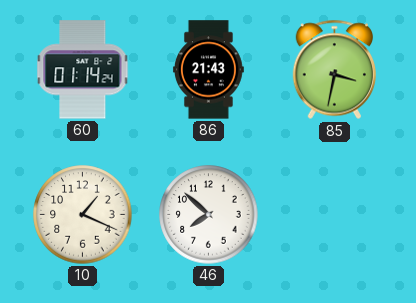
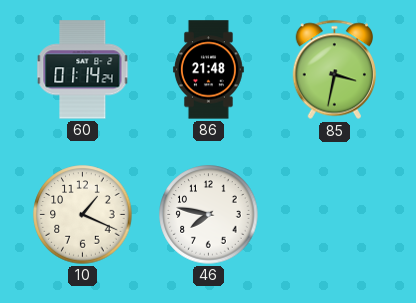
86: 21:43 -> 21:48 (208, 70)
46: 7:52 -> 7:47 (209, 215)
